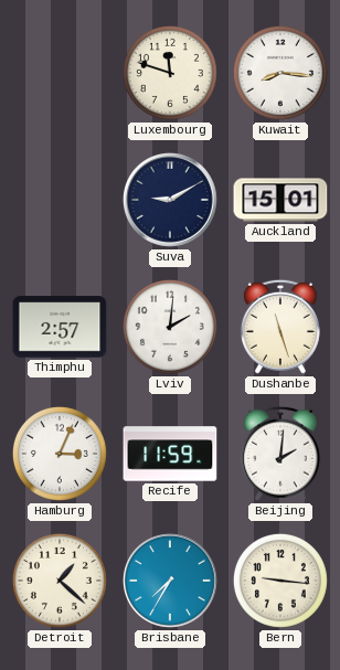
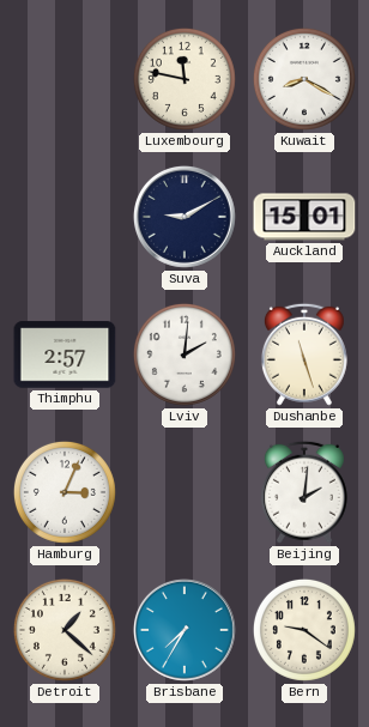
Luxembourg: 11:48 -> 11:47 (184, 79)
Kuwait: 8:16 -> 8:20 (304, 79)
Recife: 11:59 -> none (170, 454)
Bern: 9:16 -> 9:21 (304, 630)
